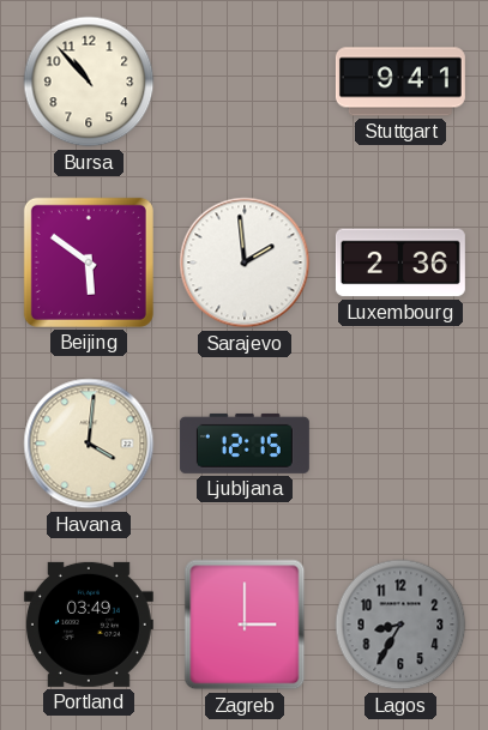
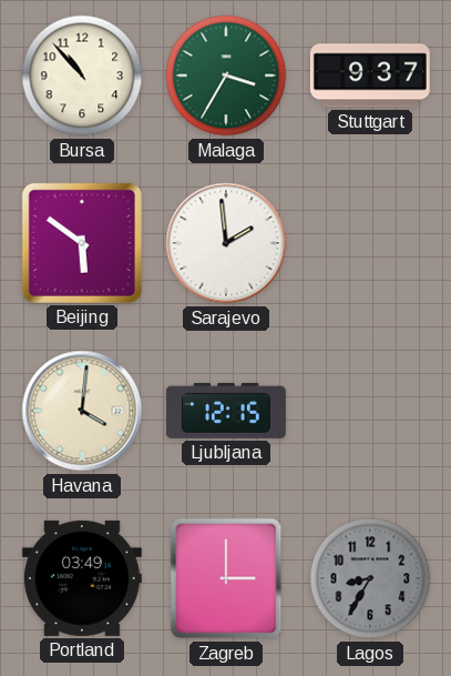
Malaga: none -> 3:35 (226, 75)
Stuttgart: 9:41 -> 9:37 (370, 75)
Luxembourg: 2:36 -> none (400, 263)
